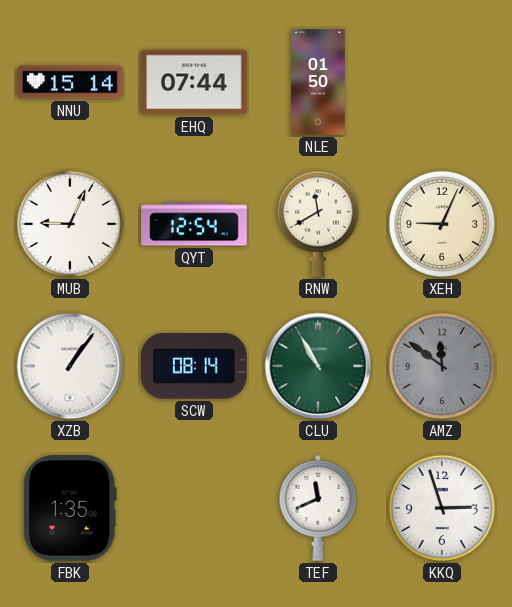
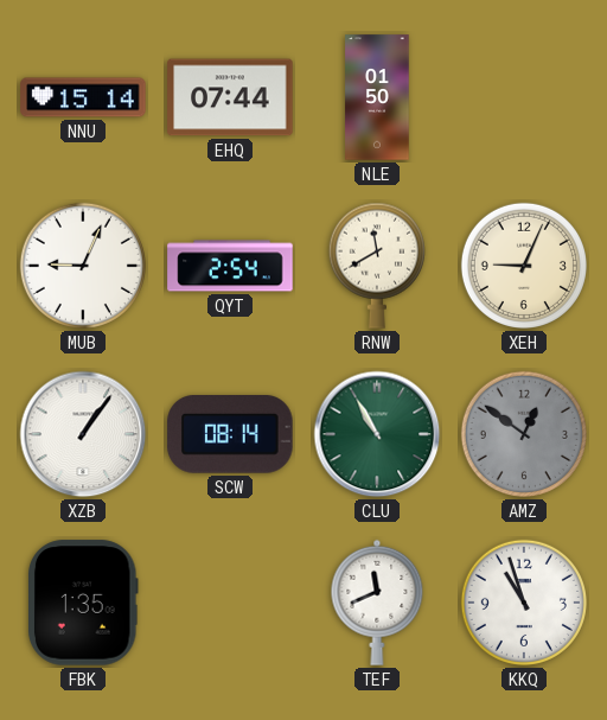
QYT: 12:54 -> 2:54 (230, 266)
AMZ: 11:51 -> 12:51 (524, 434)
KKQ: 2:57 -> 10:57 (524, 603)
